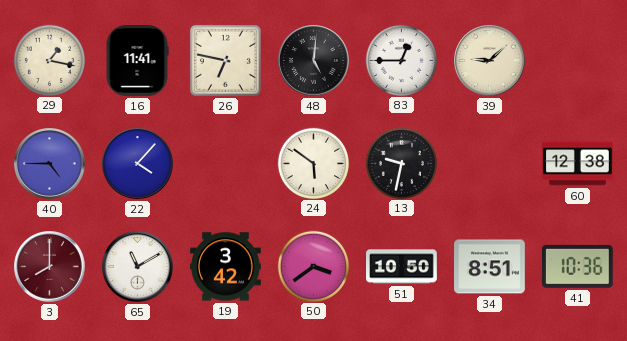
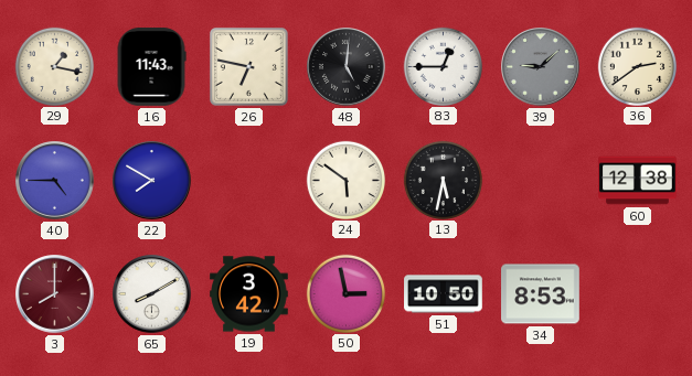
16: 11:41 -> 11:43 (151, 67)
39 dial: cream -> grey (541, 67)
36: none -> 2:39 (637, 66)
22: 4:07 -> 7:50 (152, 181)
13: 9:32 -> 5:32 (443, 180)
65: 11:10 -> 8:10 (152, 294)
50: 3:39 -> 2:58 (345, 293)
34: 8:51 -> 8:53 (541, 294)
41: 10:36 -> none (577, 266)
